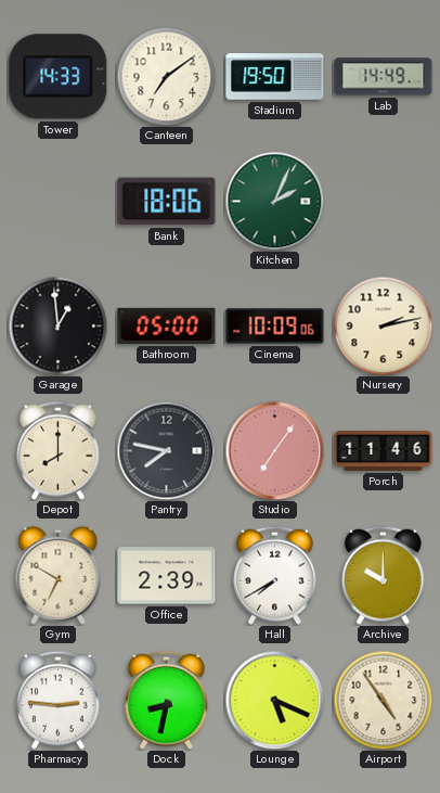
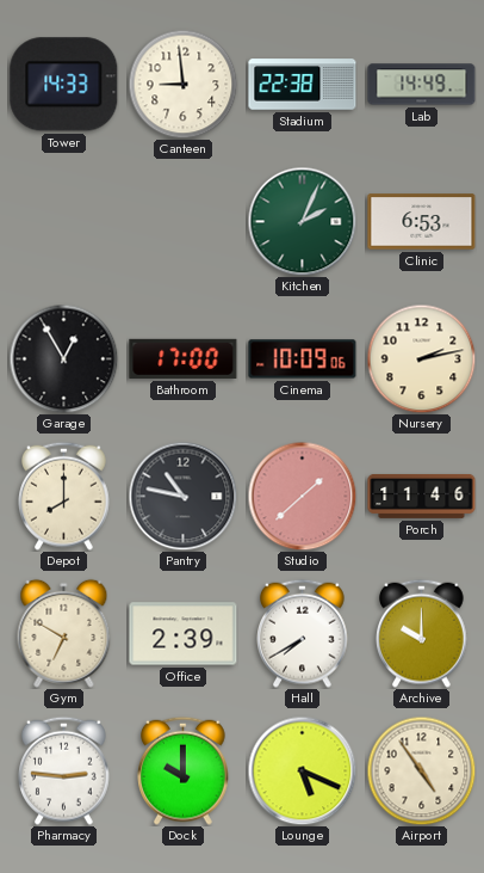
Canteen: 7:09 -> 8:59 (182, 84)
Stadium: 19:50 -> 22:38 (303, 85)
Bank: 18:06 -> none (167, 202)
Clinic: none -> 6:53 (422, 222)
Garage: 12:59 -> 12:55 (63, 358)
Bathroom: 05:00 -> 17:00 (184, 358)
Pantry: 7:47 -> 10:47 (182, 496)
Studio: 7:06 -> 1:38 (302, 496)
Dock: 8:32 -> 10:00 (184, 770)
